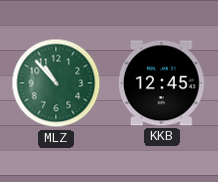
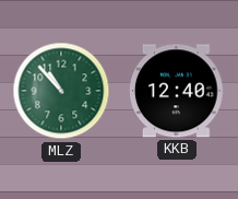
KKB: 12:45 -> 12:40 (177, 91)
